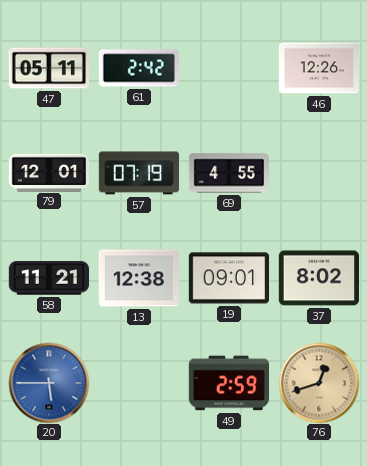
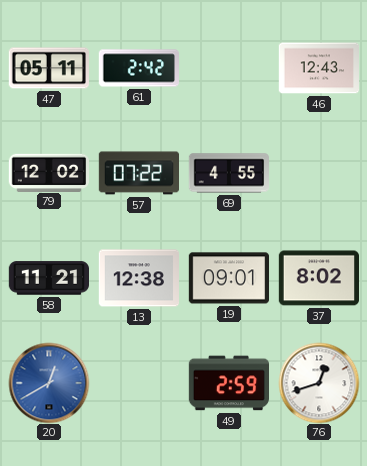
46: 12:26 -> 12:43 (318, 68)
79: 12:01 -> 12:02 (48, 172)
57: 07:19 -> 07:22 (138, 173)
20: 5:45 -> 12:40 (49, 383)
76 dial: champagne -> white (319, 383)
